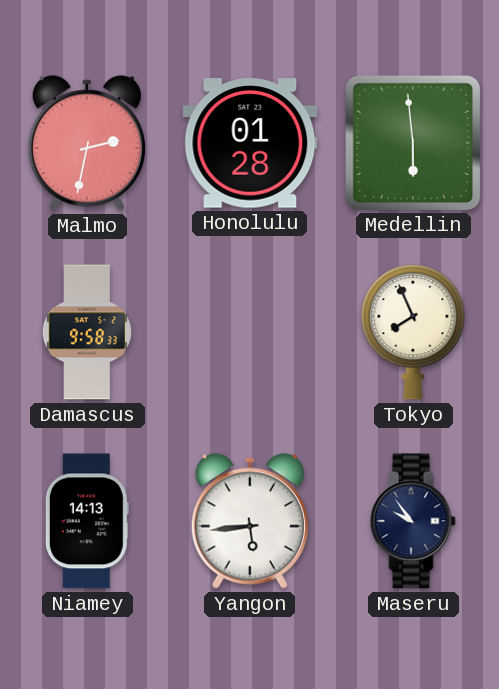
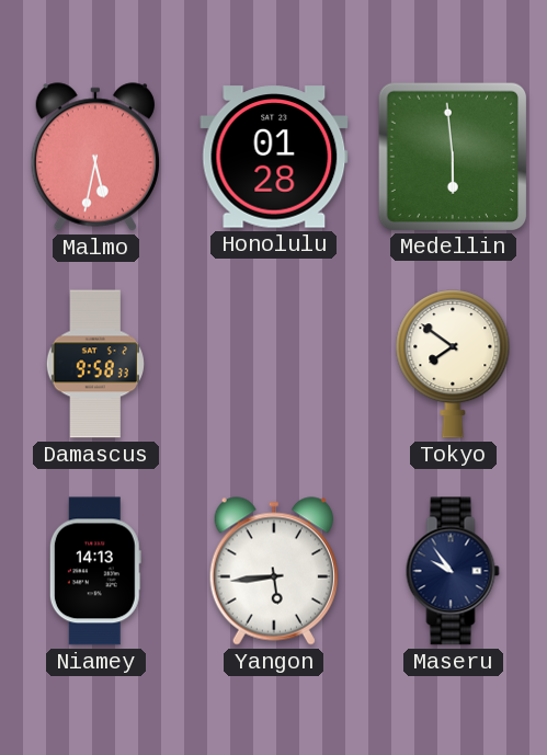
Malmo: 2:32 -> 5:32 (95, 157)
Tokyo: 7:56 -> 7:51 (453, 364)
